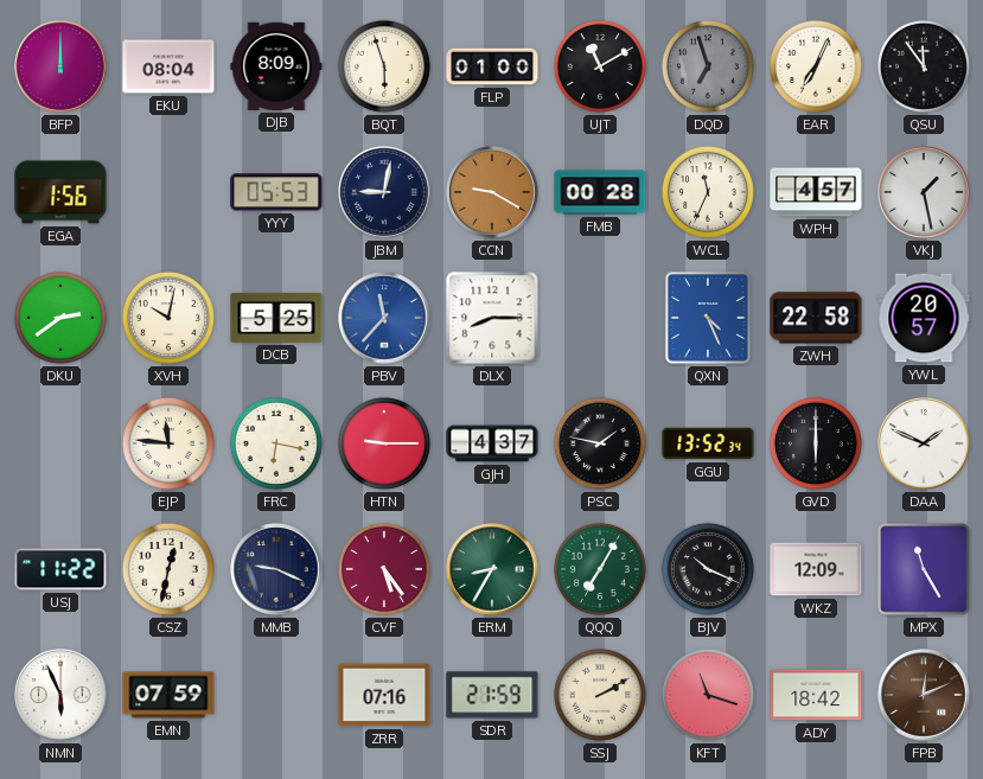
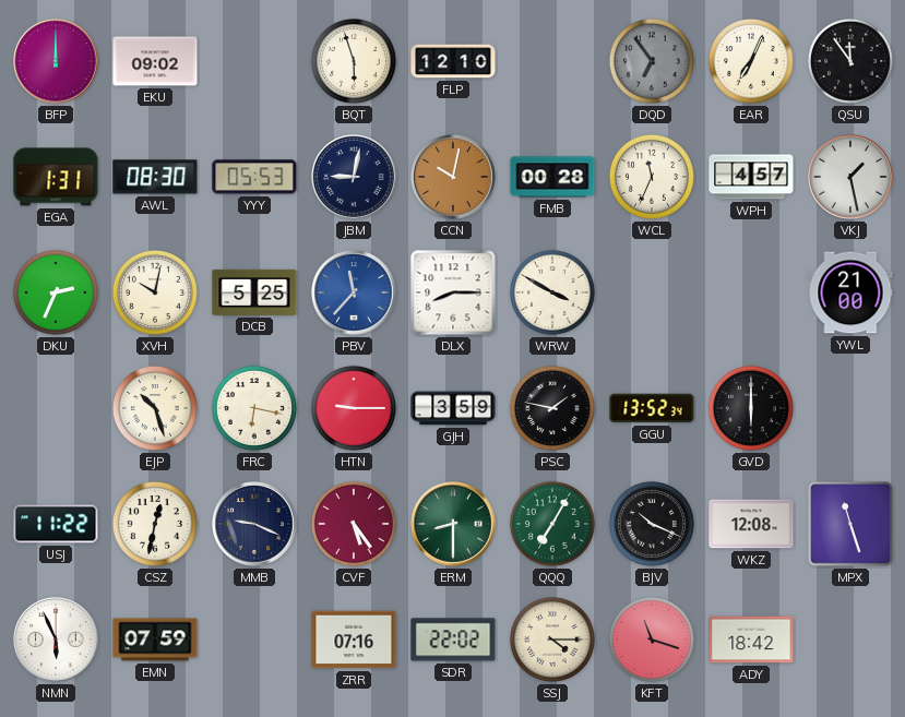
EKU: 08:04 -> 09:02 (155, 61)
DJB: 8:09 -> none (276, 66)
FLP: 01:00 -> 12:10 (453, 61)
UJT: 11:10 -> none (600, 66)
DQD: 6:57 -> 6:54 (652, 61)
EGA: 1:56 -> 1:31 (56, 177)
AWL: none -> 08:30 (155, 177)
CCN: 9:20 -> 10:02 (453, 177)
DKU: 2:39 -> 2:34 (56, 292)
WRW: none -> 3:50 (552, 292)
QXN: 4:26 -> none (708, 319)
ZWH: 22:58 -> none (816, 318)
YWL: 20:57 -> 21:00 (850, 292)
EJP: 11:46 -> 10:27 (155, 408)
GJH: 4:37 -> 3:59 (453, 408)
DAA: 1:49 -> none (924, 443)
ERM: 8:35 -> 8:30 (453, 524)
WKZ: 12:09 -> 12:08 (751, 524)
MPX: 11:25 -> 11:27 (850, 524)
SDR: 21:59 -> 22:02 (453, 640)
SSJ: 2:10 -> 4:15 (552, 640)
FPB: 12:11 -> none (924, 695)
